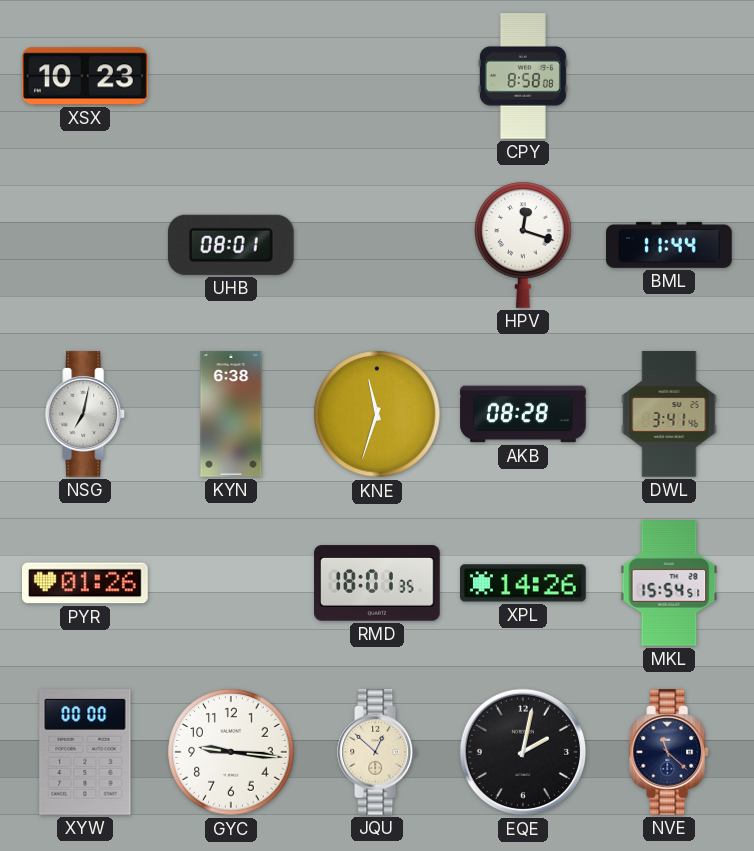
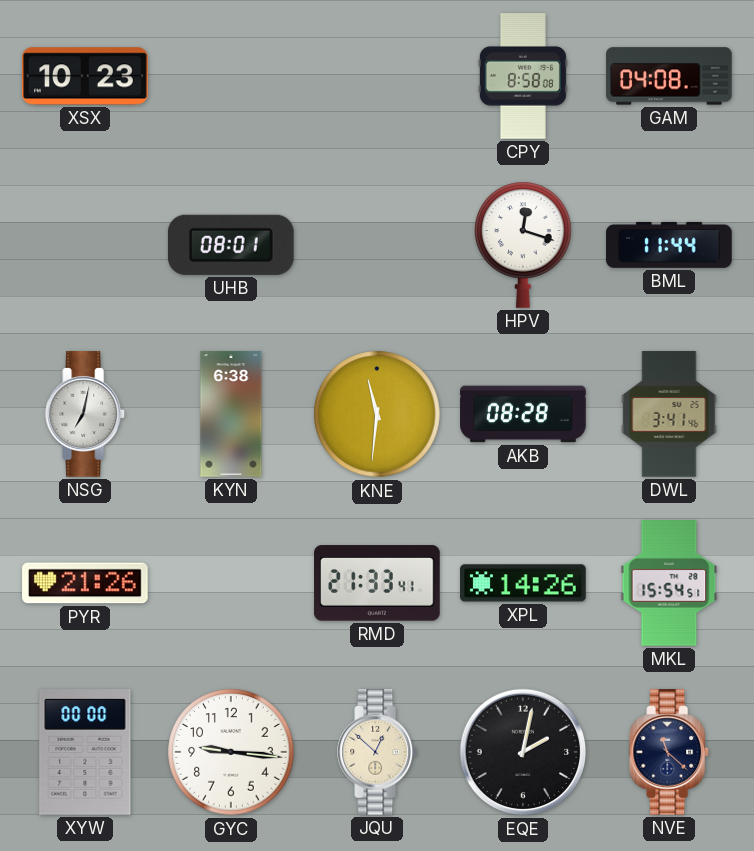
GAM: none -> 04:08 (669, 76)
KNE: 11:33 -> 11:31 (377, 414)
PYR: 01:26 -> 21:26 (85, 583)
RMD: 18:01 -> 21:33 (377, 583)
